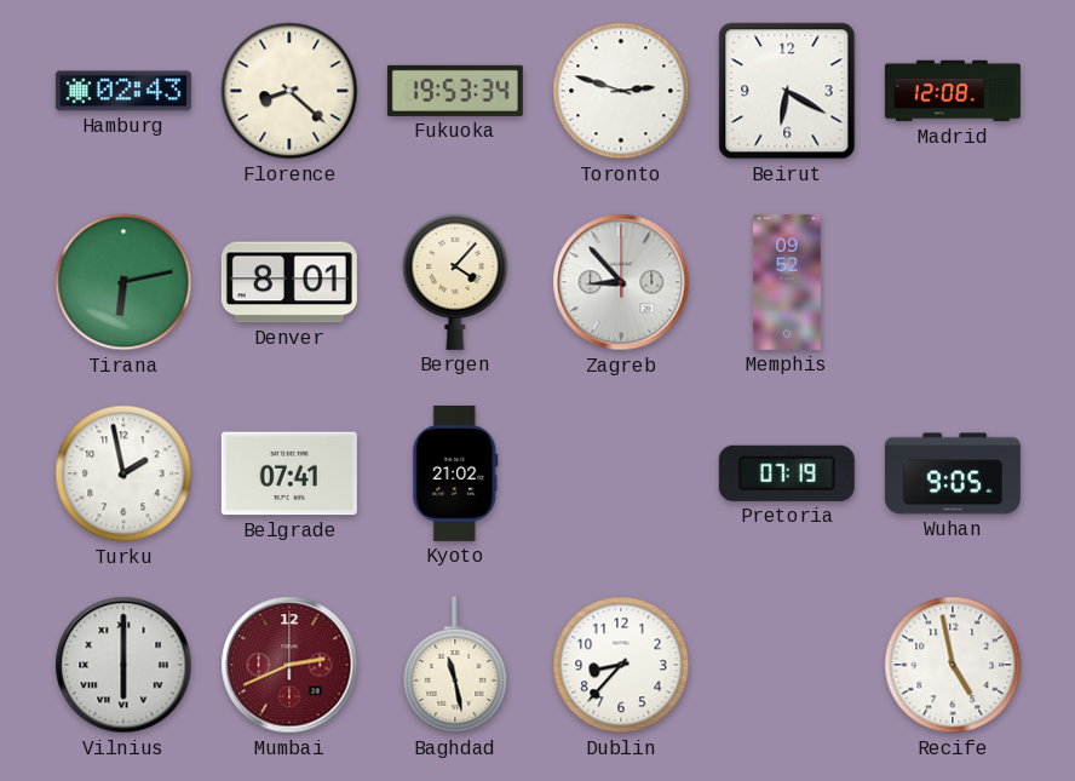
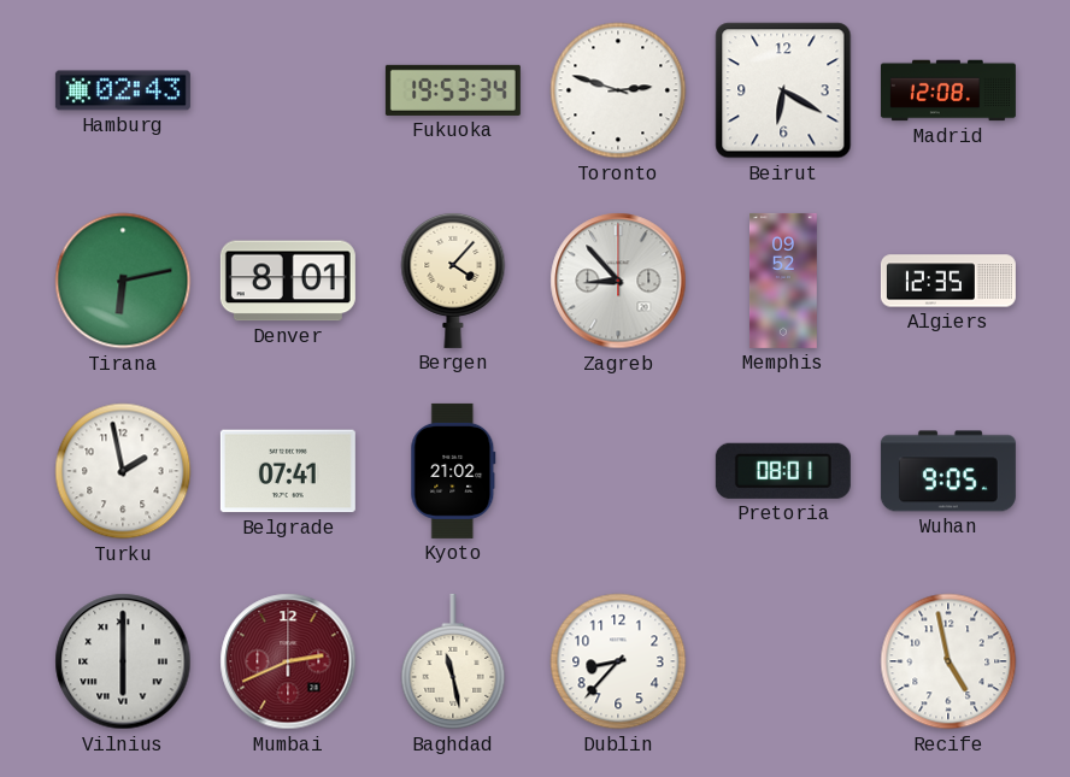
Florence: 8:22 -> none (289, 91)
Algiers: none -> 12:35 (948, 281)
Pretoria: 07:19 -> 08:01 (783, 471)
